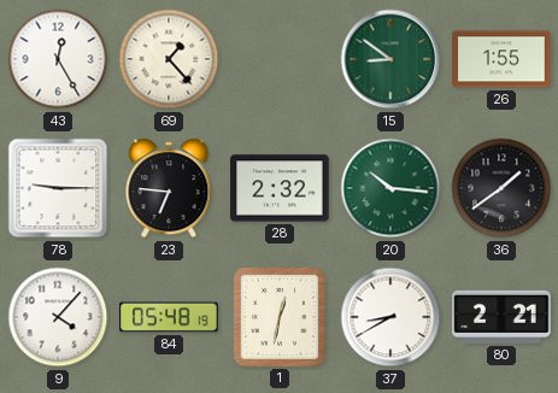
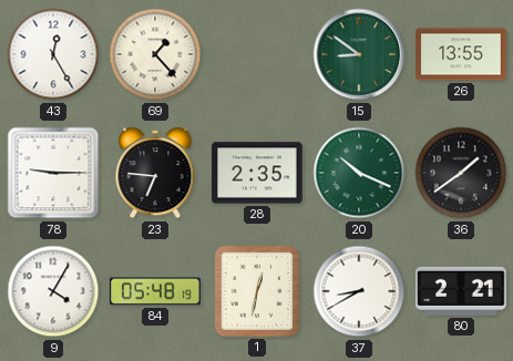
26: 1:55 -> 13:55 (461, 54)
28: 2:32 -> 2:35 (257, 173)
20: 10:16 -> 10:19 (359, 173)
9: 4:07 -> 4:05 (53, 291)
